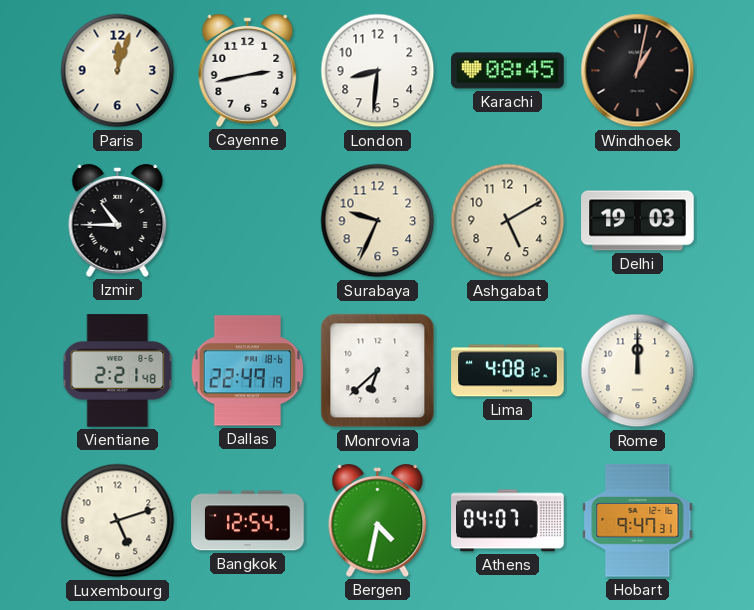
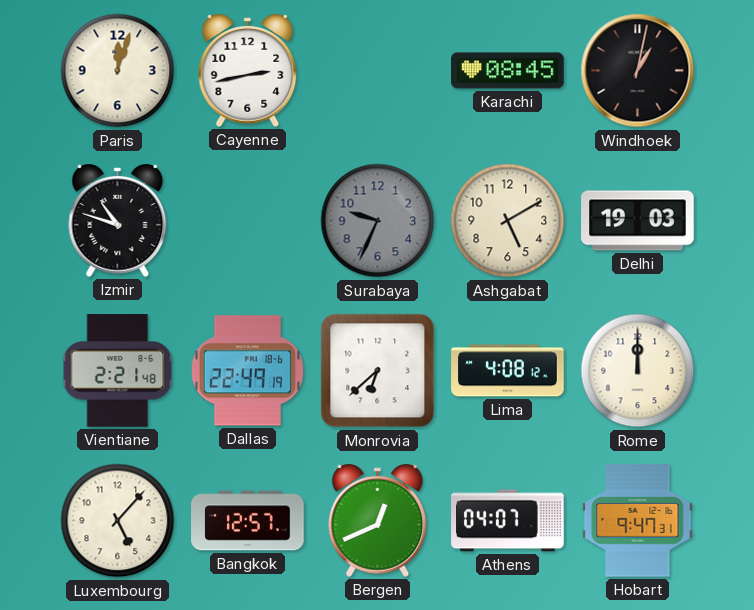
London: 8:31 -> none (378, 71)
Izmir: 10:45 -> 10:48 (118, 220)
Surabaya dial: cream -> grey (378, 221)
Luxembourg: 5:12 -> 5:07 (118, 521)
Bangkok: 12:54 -> 12:57 (248, 521)
Bergen: 4:32 -> 12:41 (378, 520)
